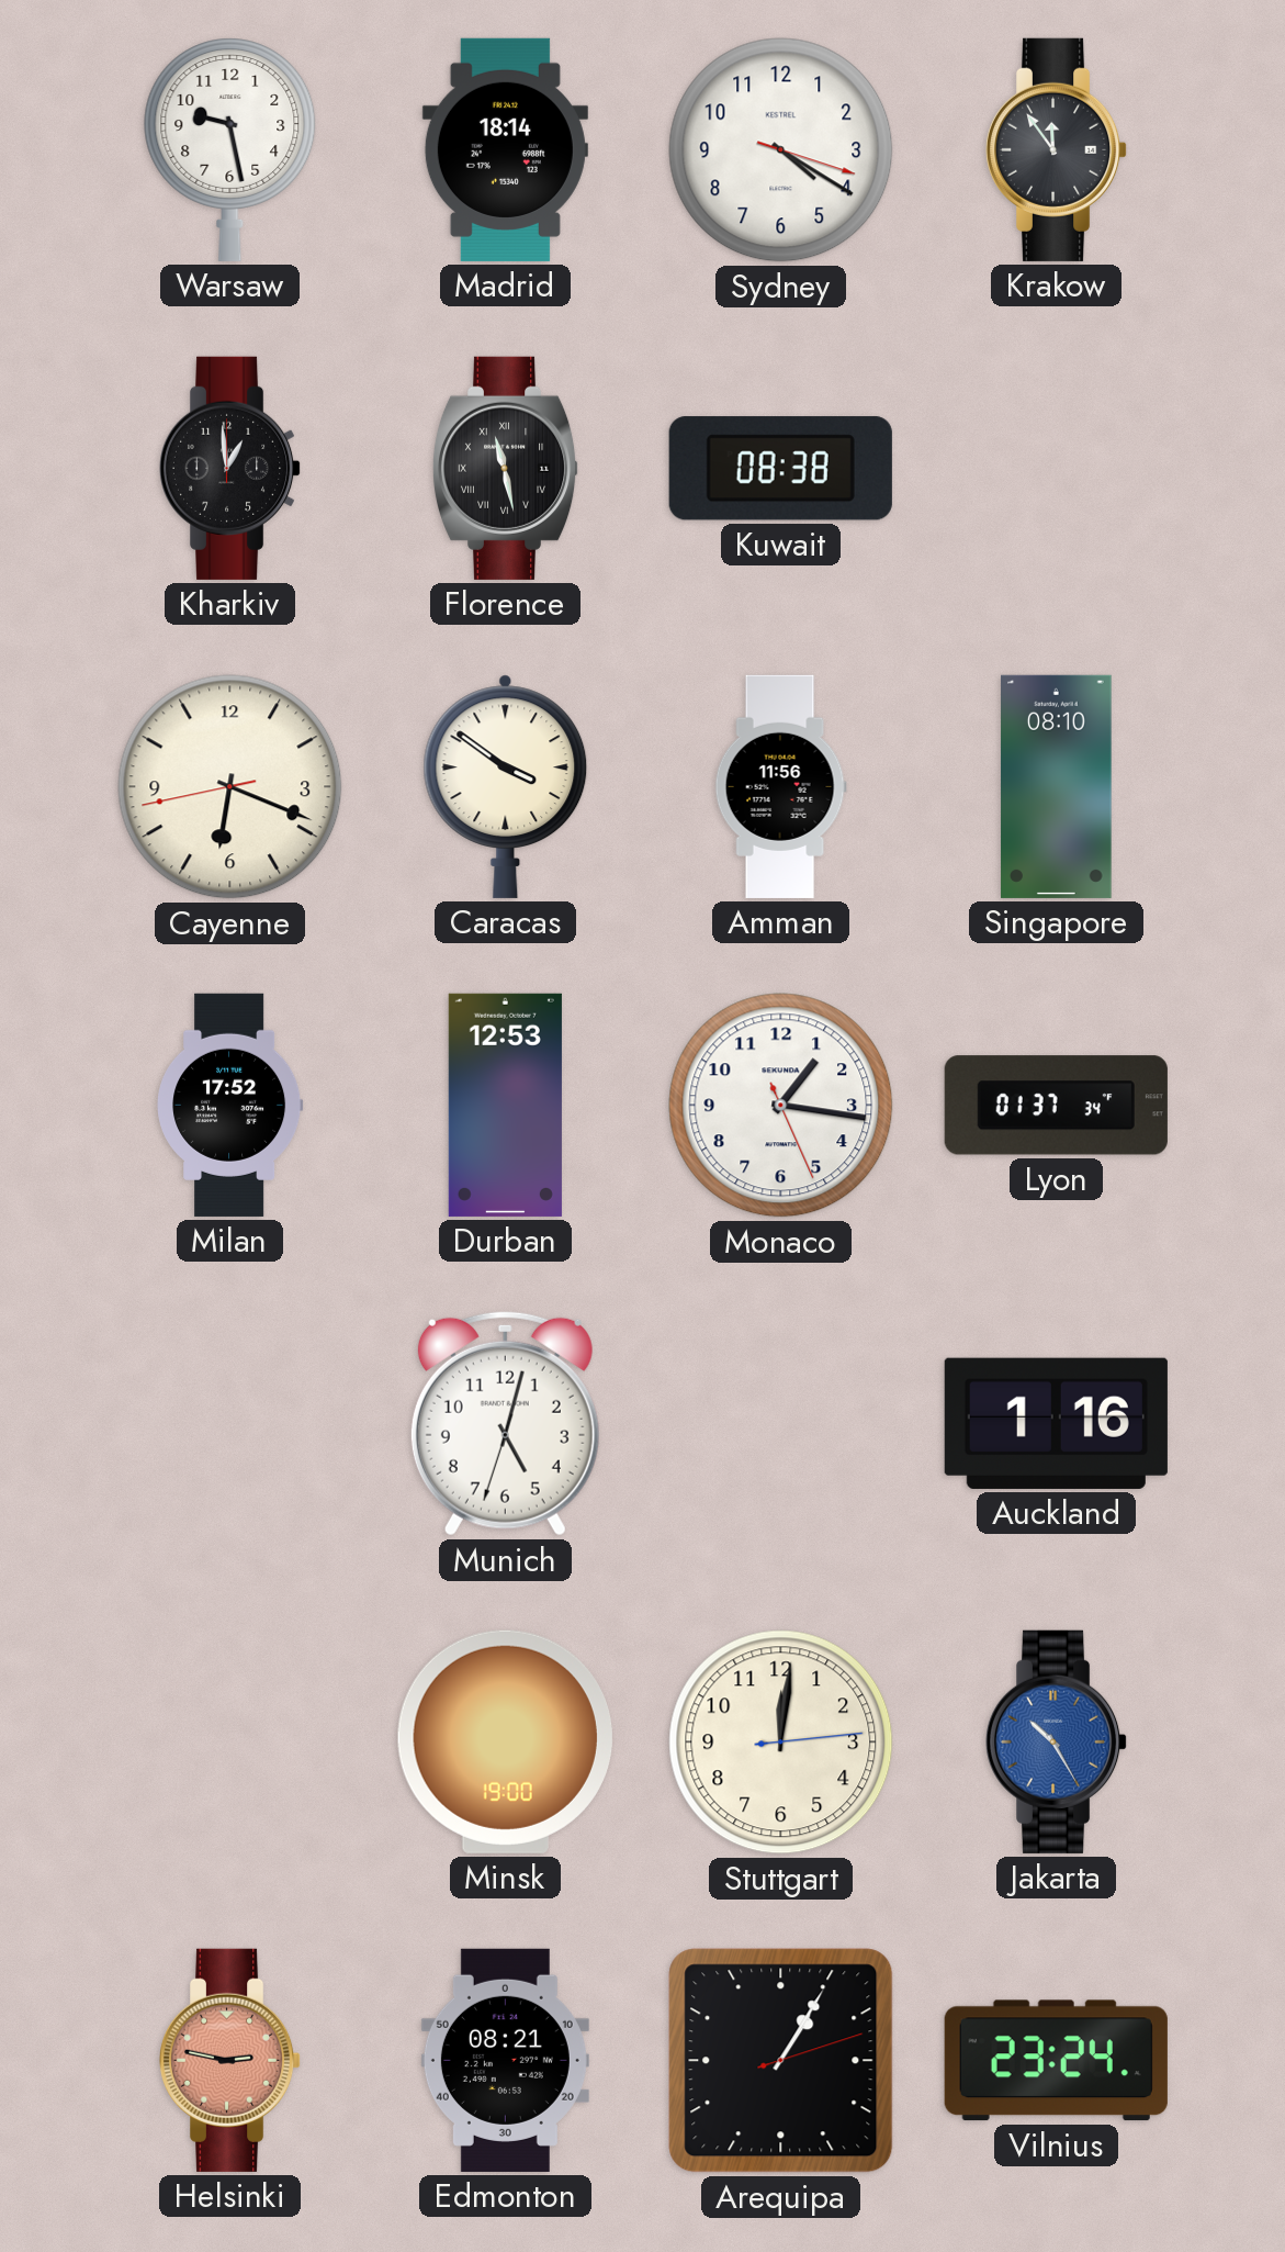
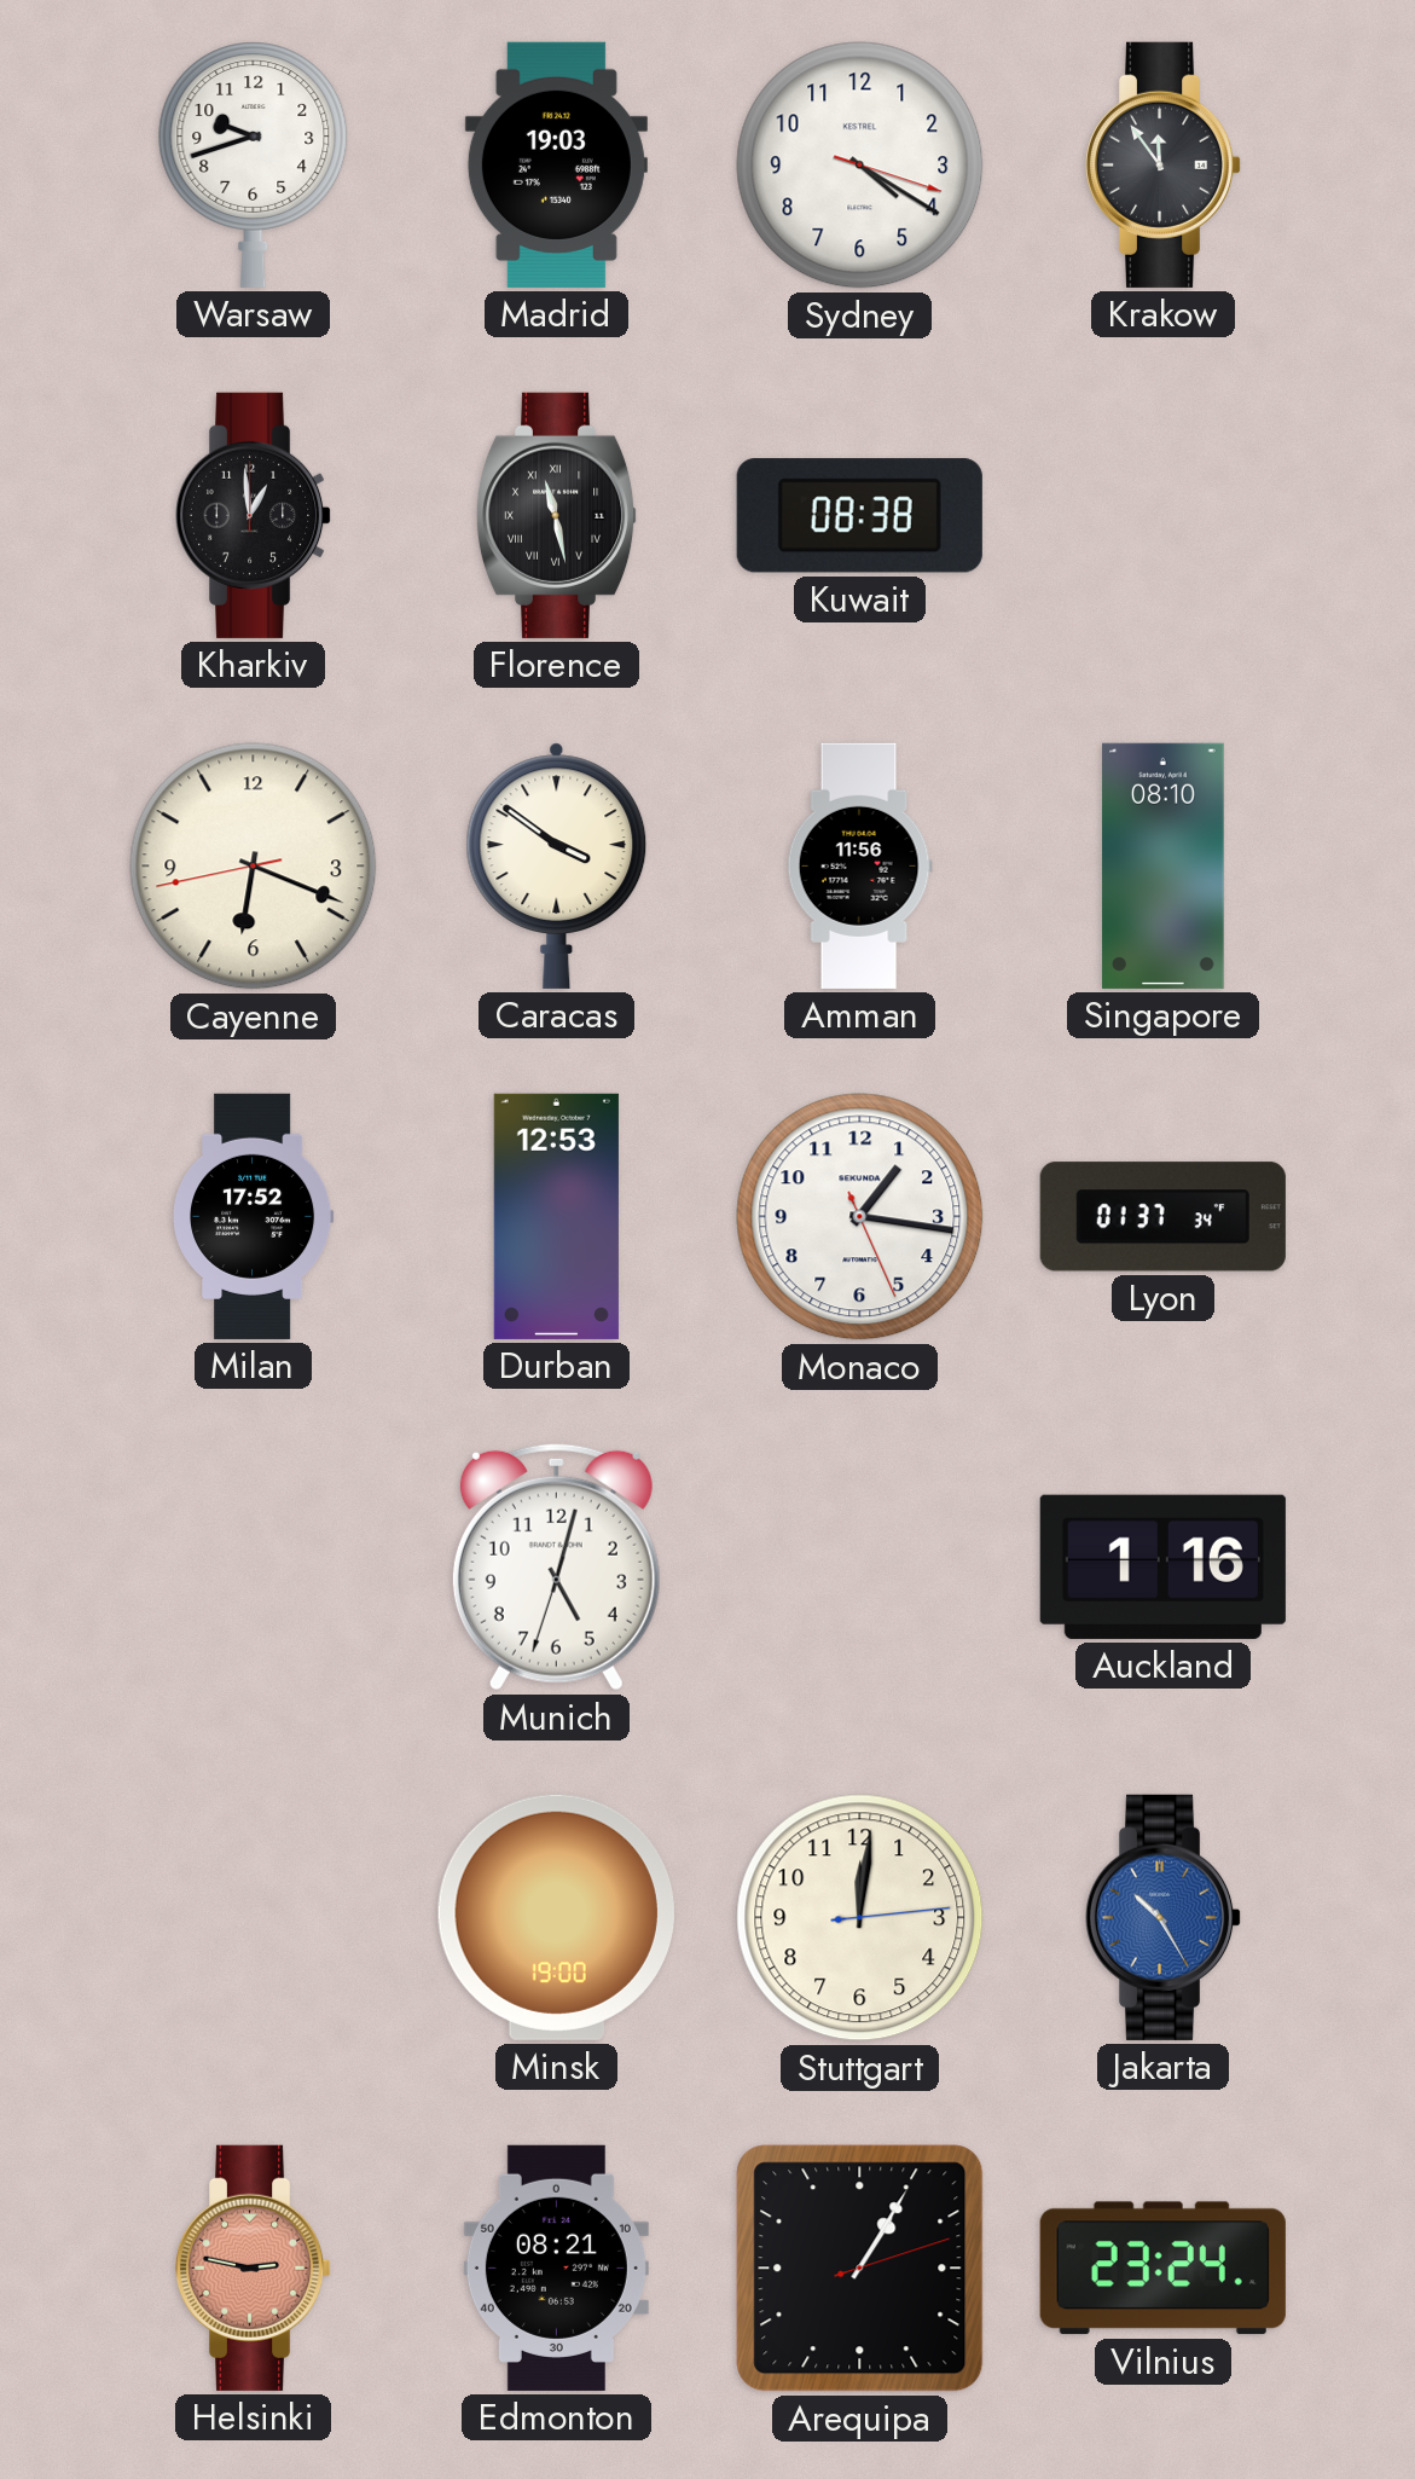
Warsaw: 9:28 -> 9:42 (254, 164)
Madrid: 18:14 -> 19:03 (556, 164)
